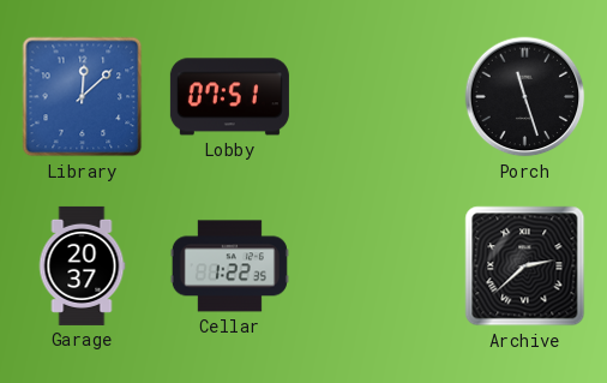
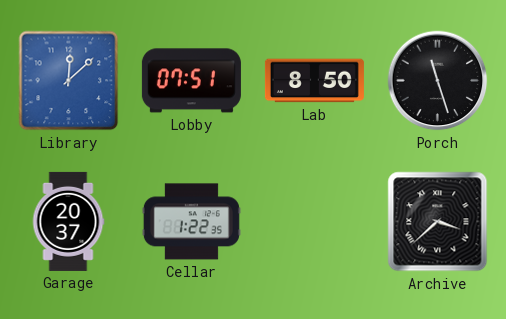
Lab: none -> 8:50 (314, 81)
Archive: 2:38 -> 3:38 (438, 222)
